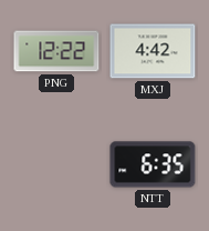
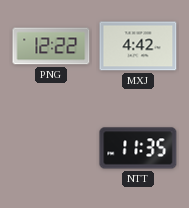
NTT: 6:35 -> 11:35 (138, 148)
